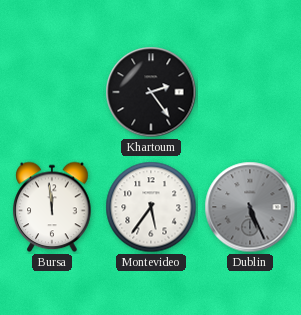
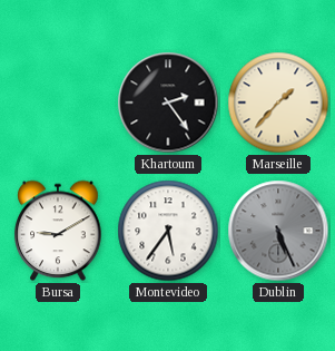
Marseille: none -> 1:37 (278, 103)
Bursa: 11:59 -> 9:10 (58, 231)
